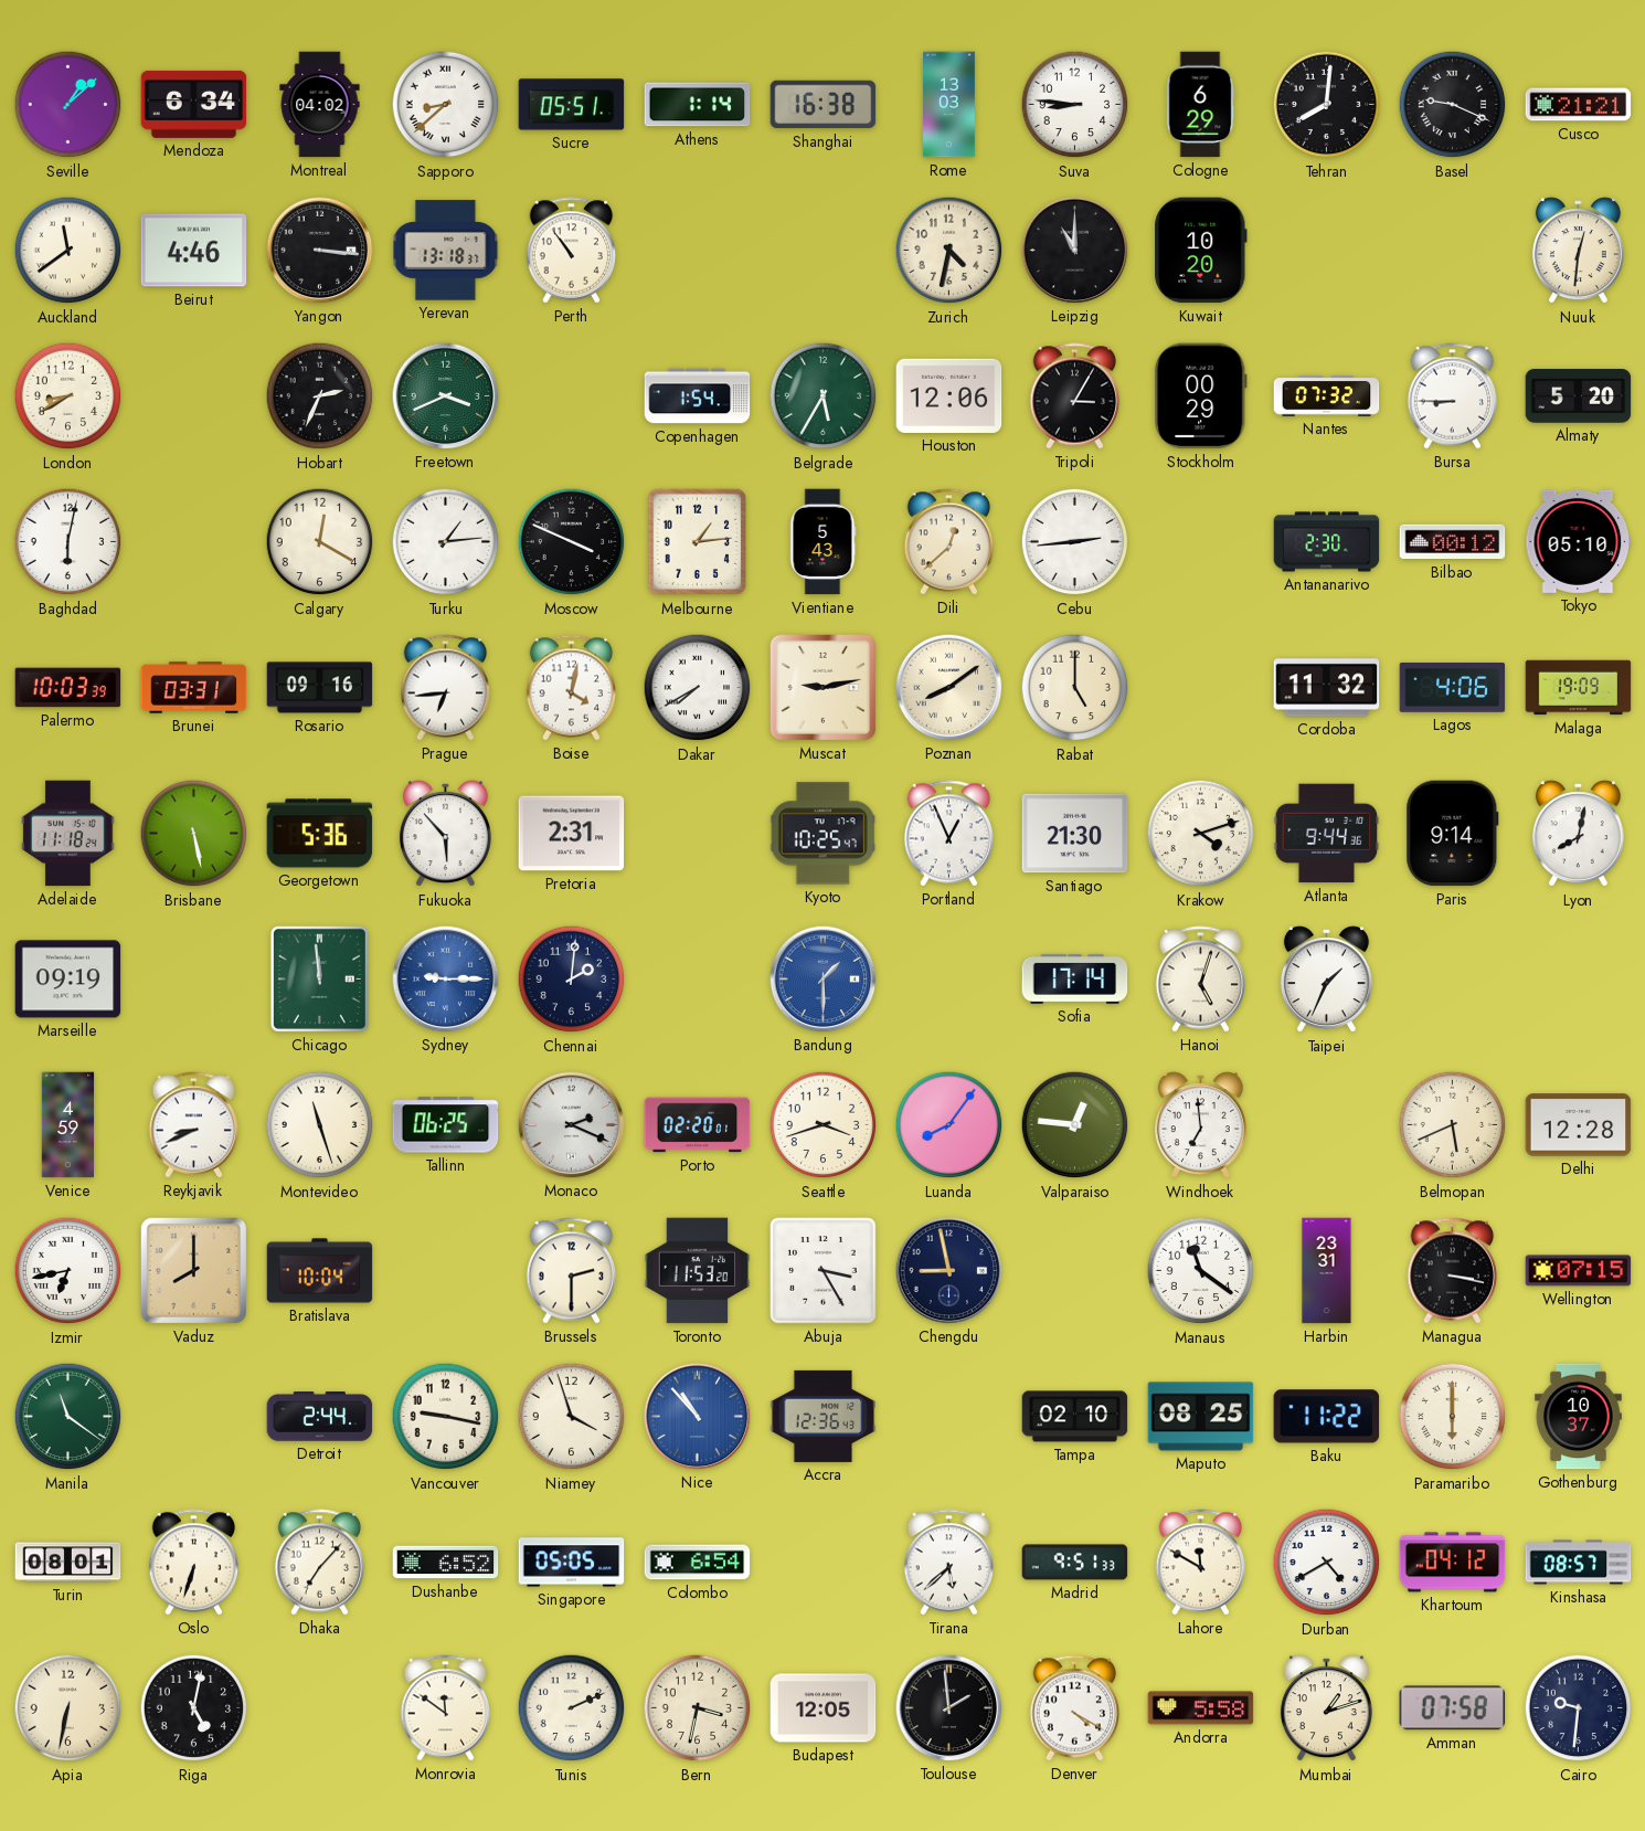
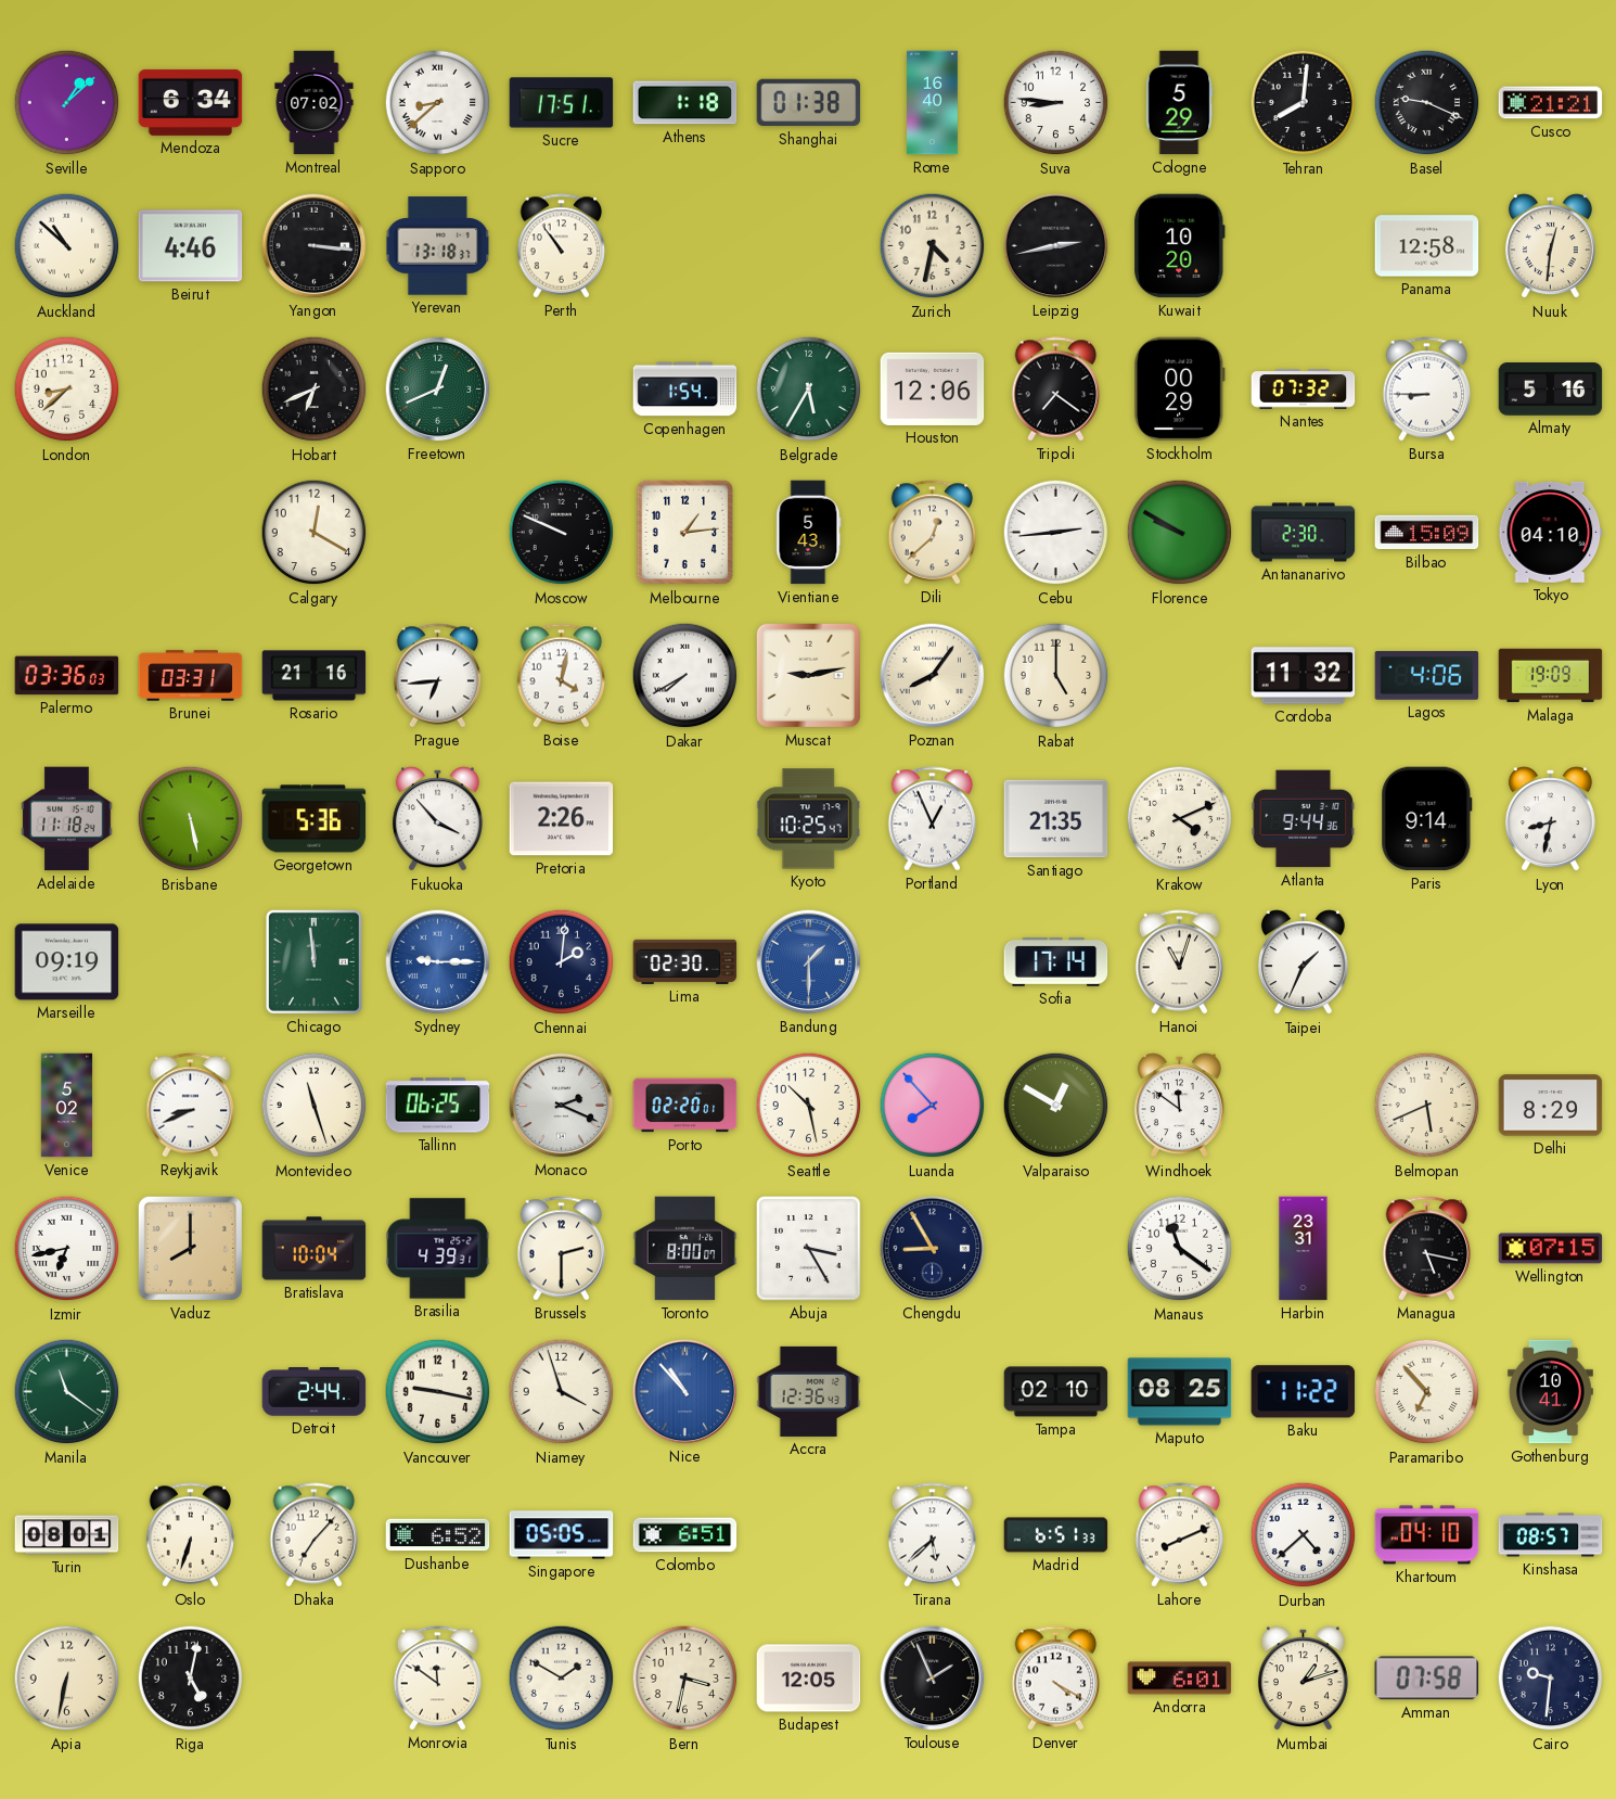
Montreal: 04:02 -> 07:02 (315, 103)
Sucre: 05:51 -> 17:51 (562, 103)
Athens: 1:14 -> 1:18 (685, 103)
Shanghai: 16:38 -> 01:38 (809, 103)
Rome: 13:03 -> 16:40 (933, 103)
Cologne: 6:29 -> 5:29 (1179, 103)
Auckland: 11:39 -> 10:52 (67, 246)
Leipzig: 11:00 -> 2:43 (1056, 246)
Panama: none -> 12:58 (1427, 246)
London: 8:40 -> 8:38 (67, 390)
Hobart: 2:34 -> 6:41 (315, 390)
Freetown: 3:41 -> 12:41 (438, 390)
Tripoli: 3:05 -> 7:21 (1056, 390)
Almaty: 5:20 -> 5:16 (1551, 390)
Baghdad: 6:02 -> none (68, 542)
Turku: 1:14 -> none (446, 542)
Moscow: 3:49 -> 9:49 (562, 533)
Florence: none -> 9:50 (1180, 533)
Bilbao: 00:12 -> 15:09 (1427, 533)
Tokyo: 05:10 -> 04:10 (1551, 532)
Palermo: 10:03 -> 03:36 (67, 676)
Rosario: 09:16 -> 21:16 (315, 676)
Poznan: 8:09 -> 8:06 (933, 676)
Fukuoka: 5:53 -> 3:53 (437, 819)
Pretoria: 2:31 -> 2:26 (562, 819)
Santiago: 21:30 -> 21:35 (1056, 819)
Krakow: 4:12 -> 4:11 (1180, 819)
Lyon: 8:02 -> 8:32 (1550, 819)
Lima: none -> 02:30 (685, 961)
Hanoi: 5:03 -> 11:03 (1180, 962)
Venice: 4:59 -> 5:02 (67, 1106)
Seattle: 3:42 -> 10:28 (809, 1106)
Luanda: 8:06 -> 7:53 (933, 1106)
Valparaiso: 12:46 -> 12:50 (1056, 1106)
Windhoek: 6:59 -> 11:51 (1179, 1106)
Delhi: 12:28 -> 8:29 (1551, 1106)
Brasilia: none -> 4:39 (438, 1249)
Toronto: 11:53 -> 8:00 (685, 1249)
Chengdu: 8:58 -> 8:55 (933, 1249)
Managua: 3:17 -> 5:17 (1427, 1249)
Paramaribo: 6:00 -> 6:53 (1427, 1392)
Gothenburg: 10:37 -> 10:41 (1550, 1392)
Colombo: 6:54 -> 6:51 (685, 1535)
Madrid: 9:51 -> 6:51 (1056, 1535)
Lahore: 11:50 -> 8:11 (1180, 1535)
Durban: 4:40 -> 4:38 (1304, 1535)
Khartoum: 04:12 -> 04:10 (1427, 1535)
Tunis: 2:11 -> 1:50 (562, 1679)
Toulouse: 1:59 -> 1:56 (933, 1679)
Andorra: 5:58 -> 6:01 (1180, 1679)
